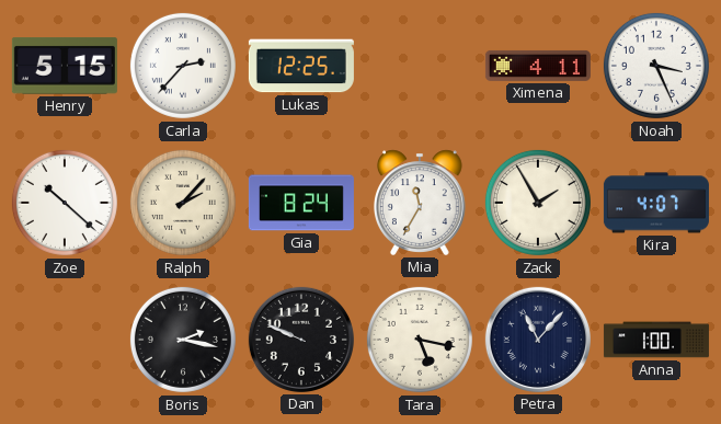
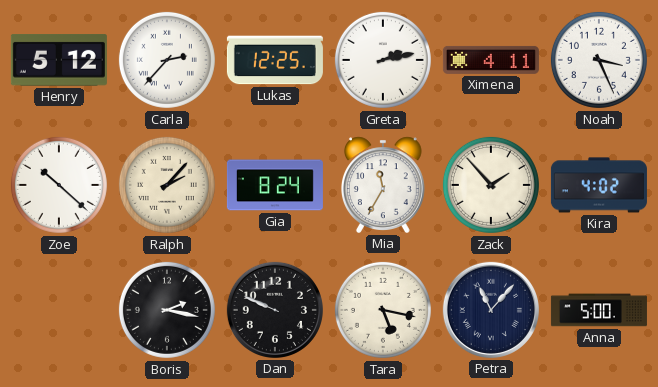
Henry: 5:15 -> 5:12 (59, 61)
Greta: none -> 2:13 (383, 60)
Zack: 1:55 -> 1:53 (491, 185)
Kira: 4:07 -> 4:02 (599, 185)
Anna: 1:00 -> 5:00 (599, 310)
